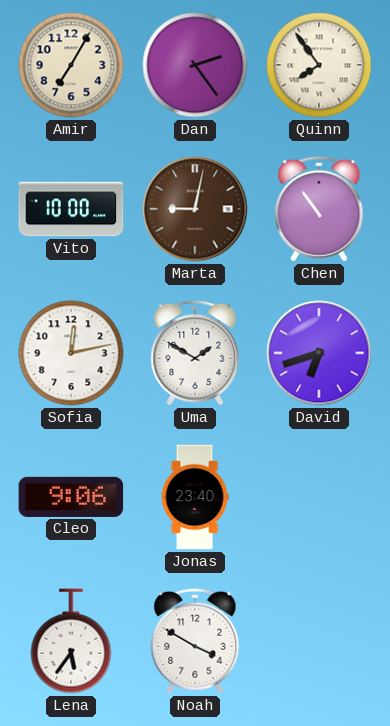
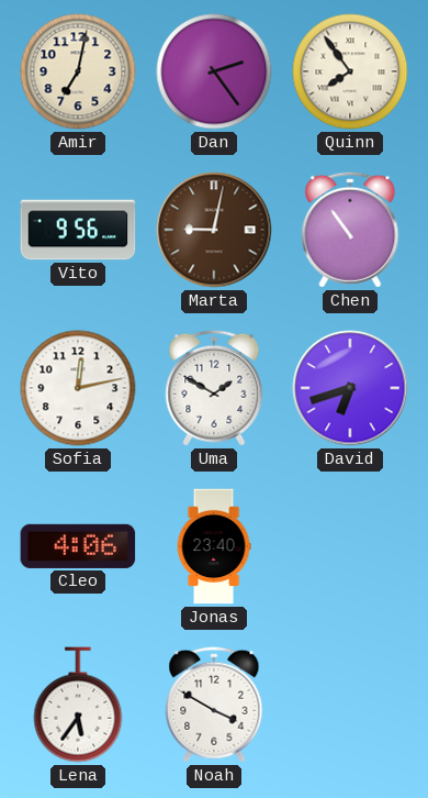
Amir: 7:05 -> 7:02 (78, 71)
Vito: 10:00 -> 9:56 (78, 230)
Cleo: 9:06 -> 4:06 (78, 546)
